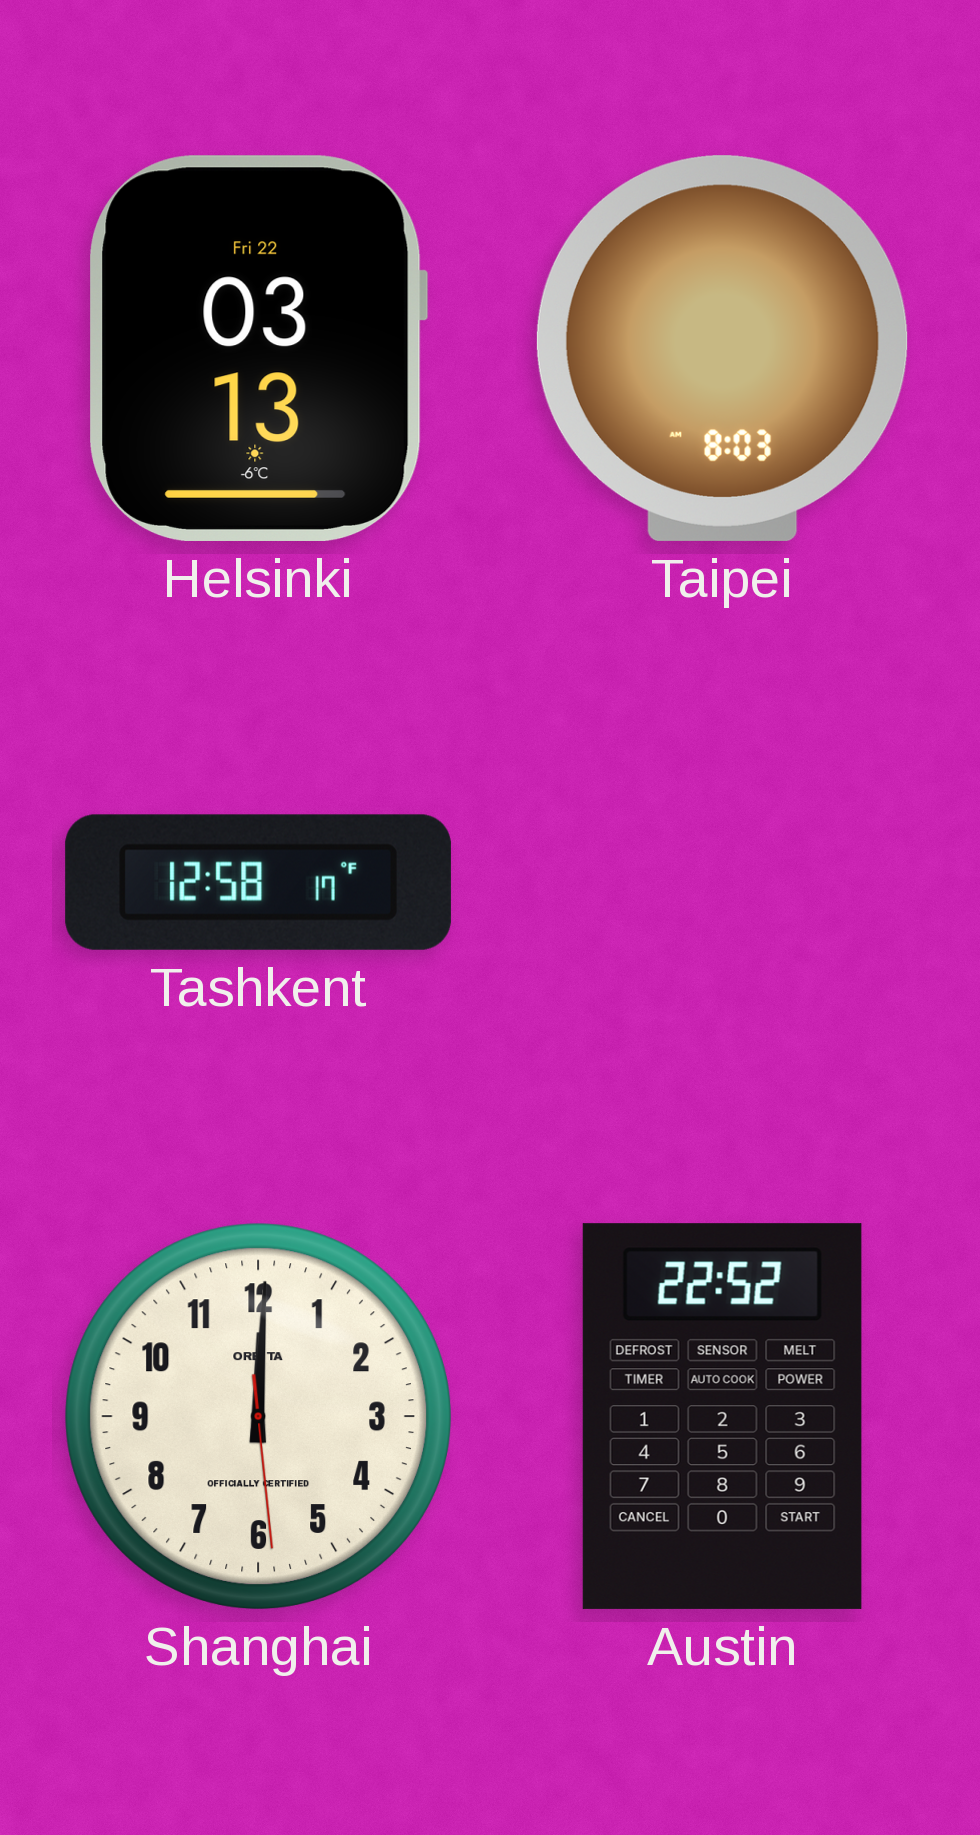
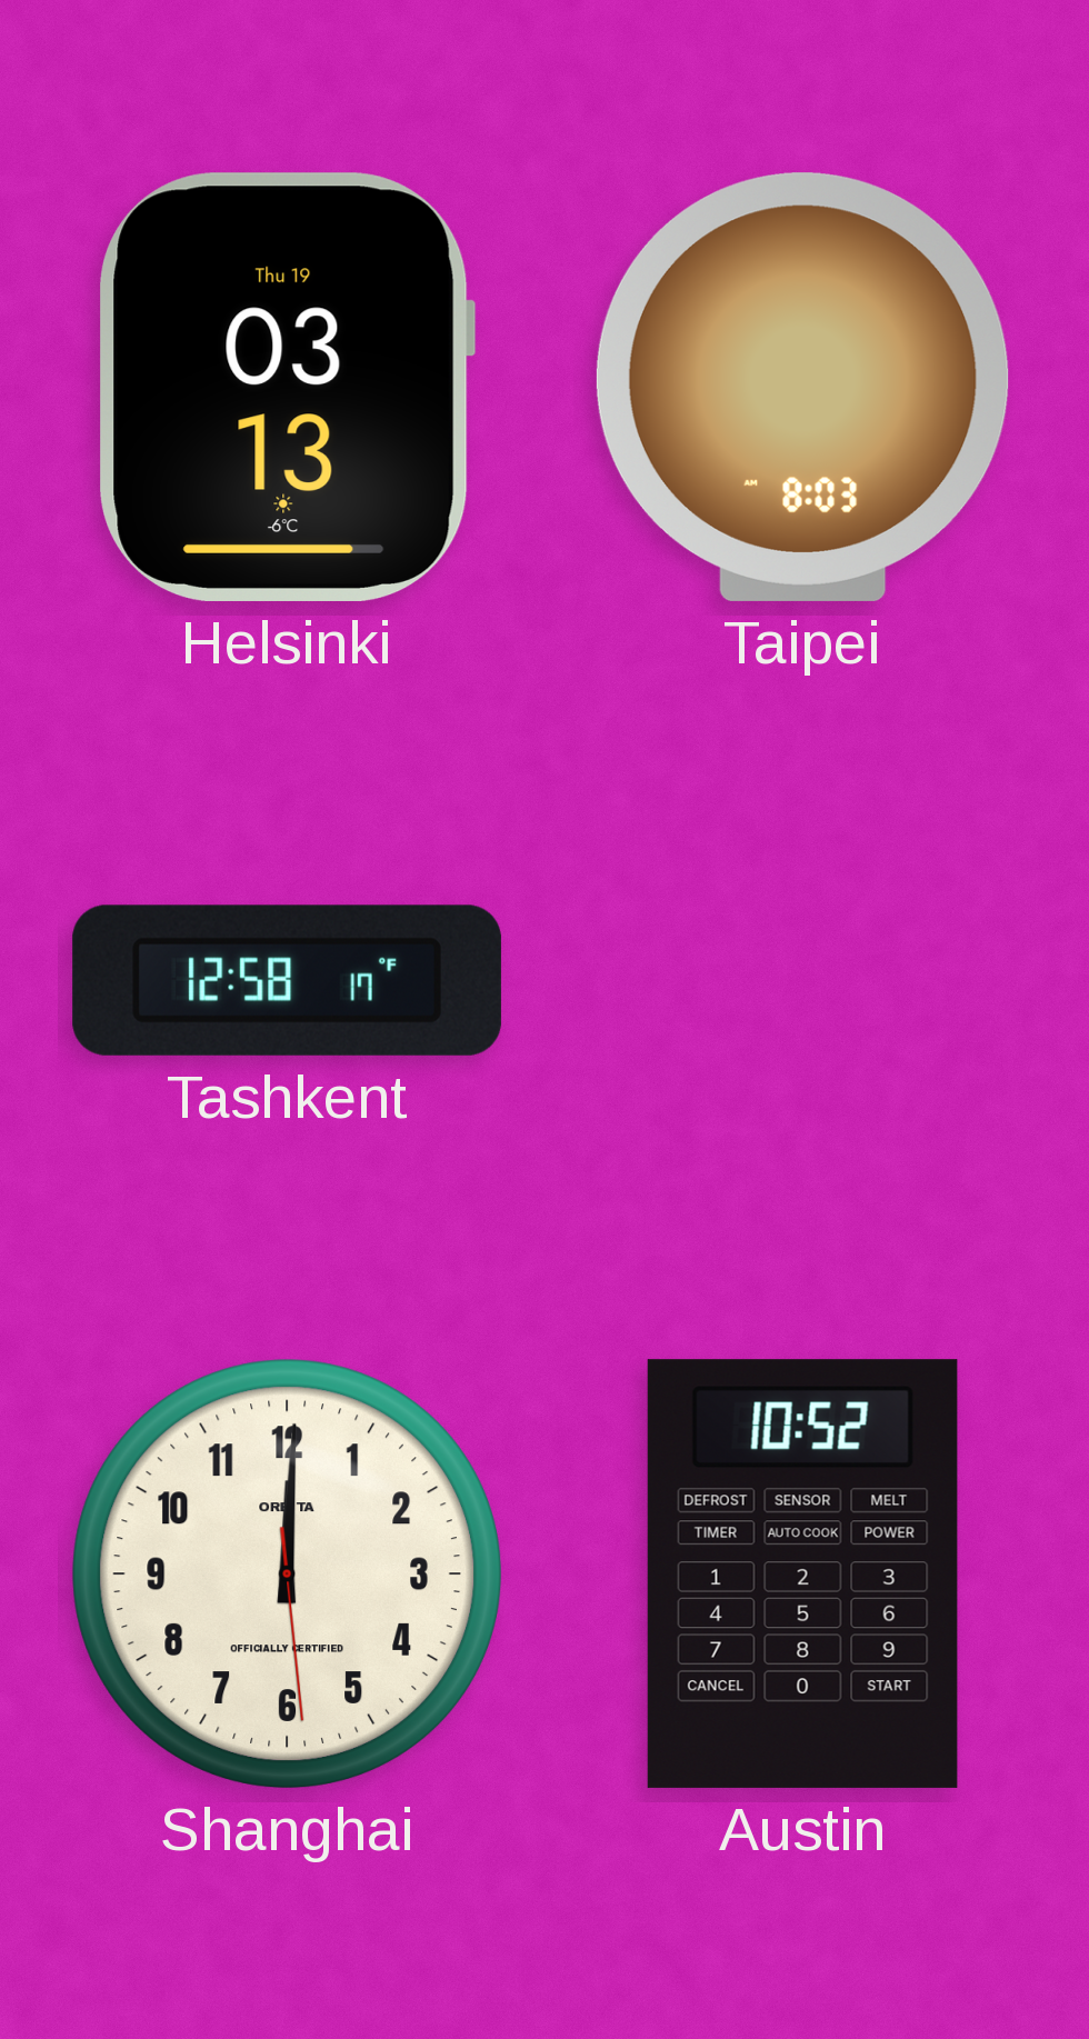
Helsinki date: Fri 22 -> Thu 19 (287, 387)
Austin: 22:52 -> 10:52 (802, 1573)
